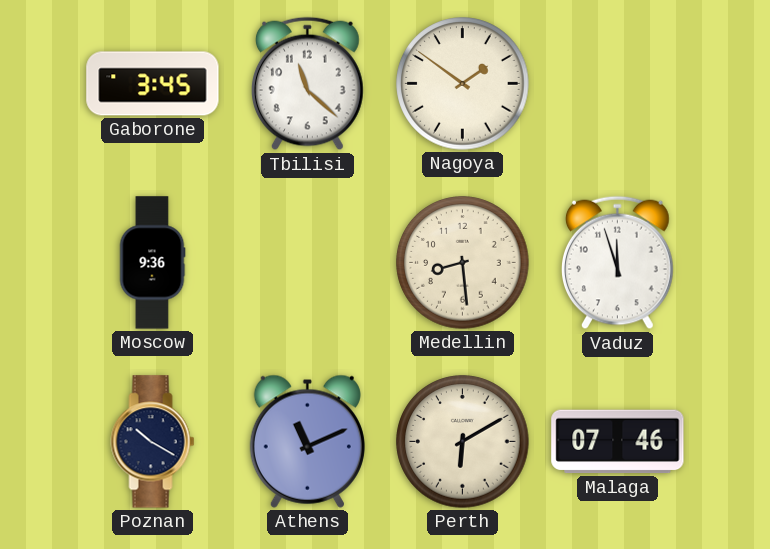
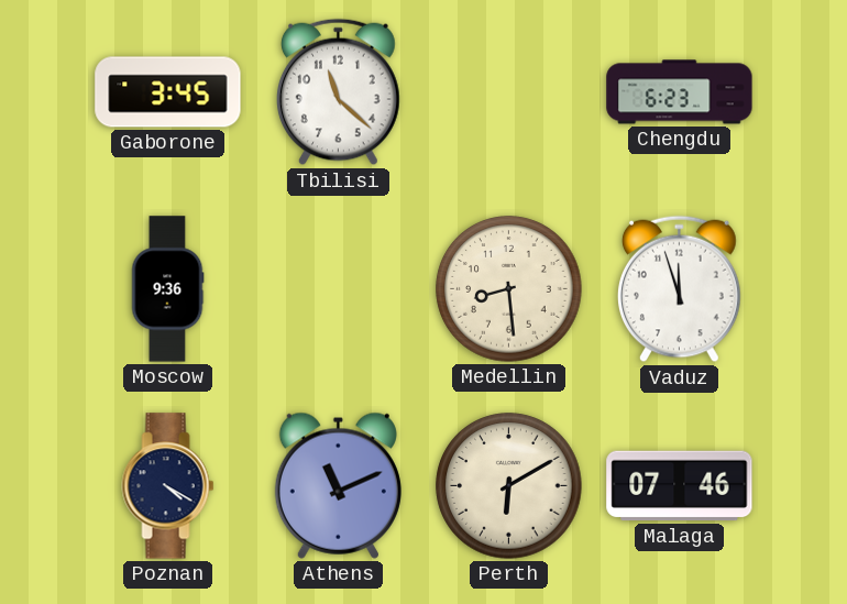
Nagoya: 1:51 -> none (463, 84)
Chengdu: none -> 6:23 (680, 92)
Poznan: 10:20 -> 4:20 (168, 486)
